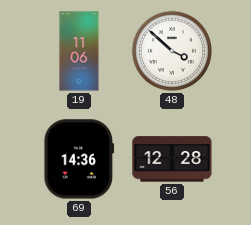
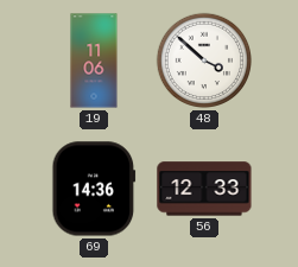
56: 12:28 -> 12:33 (204, 189)
